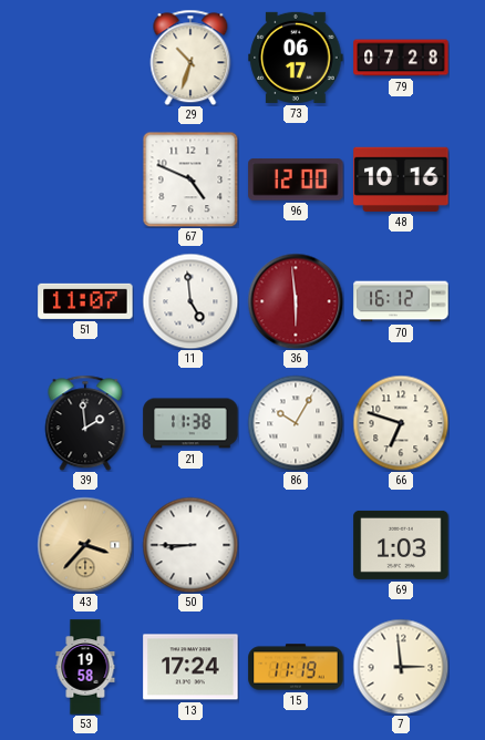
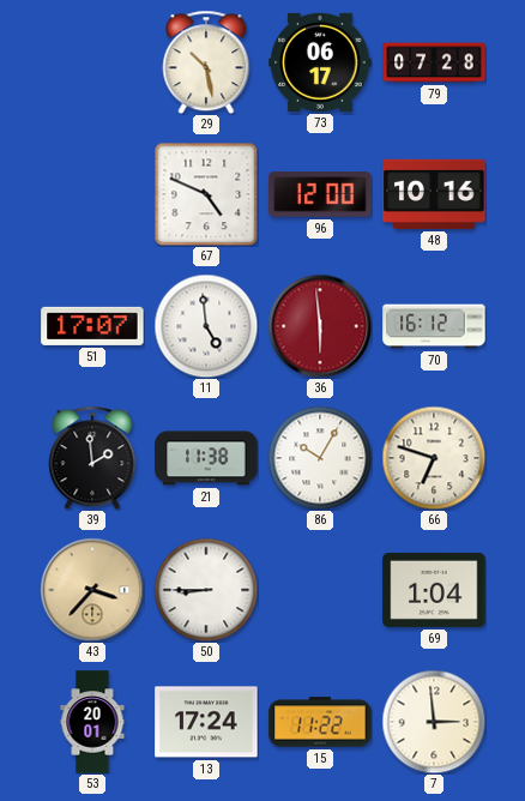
29: 10:33 -> 10:28 (206, 62)
51: 11:07 -> 17:07 (92, 326)
69: 1:03 -> 1:04 (434, 590)
53: 19:58 -> 20:01 (92, 722)
15: 11:19 -> 11:22 (320, 722)
